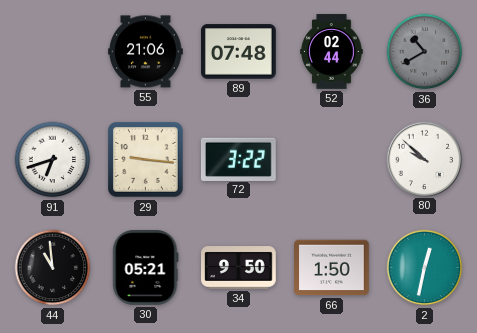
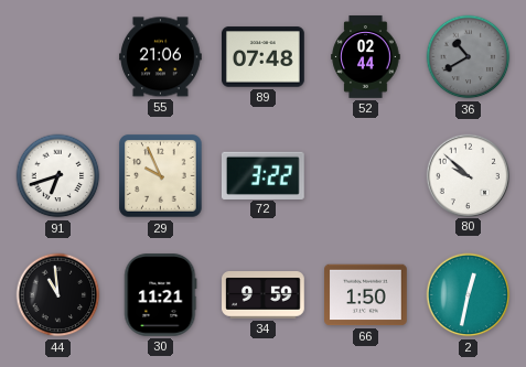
29: 9:16 -> 9:56 (161, 176)
30: 05:21 -> 11:21 (161, 295)
34: 9:50 -> 9:59 (264, 295)
